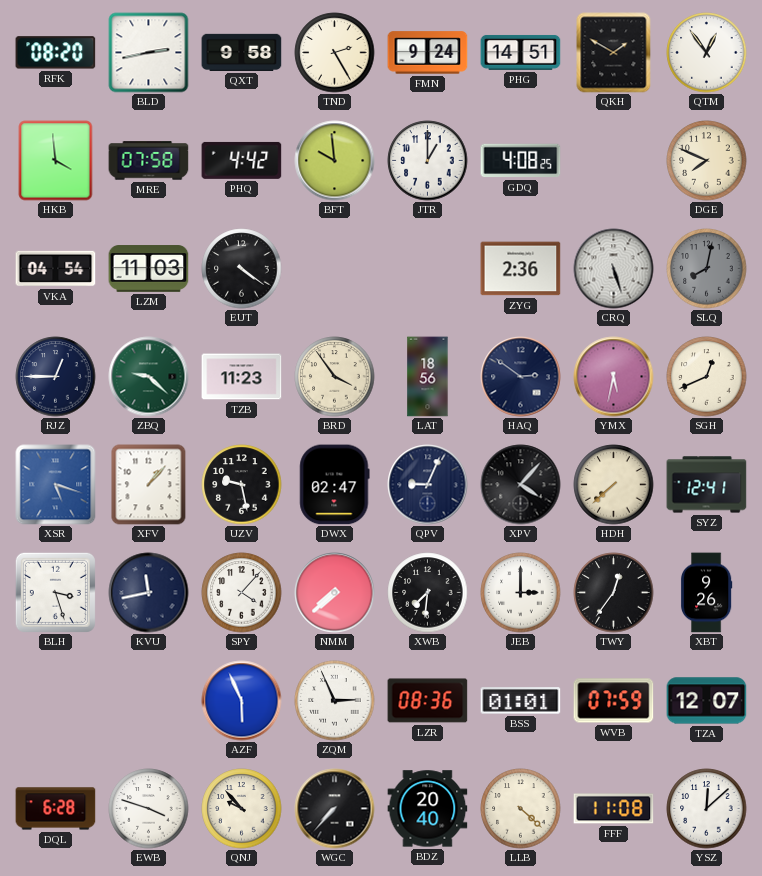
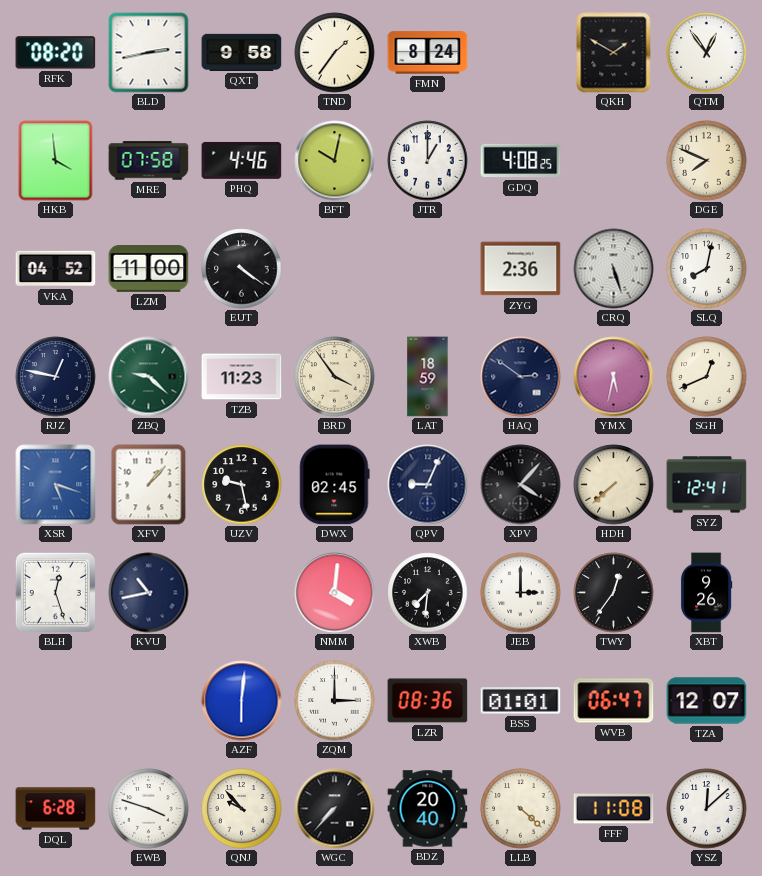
TND: 2:25 -> 1:36 (335, 53)
FMN: 9:24 -> 8:24 (428, 53)
PHG: 14:51 -> none (521, 52)
PHQ: 4:42 -> 4:46 (242, 160)
BFT: 9:59 -> 10:02 (335, 161)
VKA: 04:54 -> 04:52 (56, 269)
LZM: 11:03 -> 11:00 (149, 269)
SLQ dial: grey -> white (707, 269)
RJZ: 12:45 -> 12:47 (56, 377)
LAT: 18:56 -> 18:59 (428, 377)
DWX: 02:47 -> 02:45 (335, 485)
BLH: 3:27 -> 12:27 (55, 592)
KVU: 11:43 -> 10:43 (149, 593)
SPY: 4:07 -> none (242, 593)
NMM: 7:38 -> 4:01 (335, 593)
AZF: 5:56 -> 6:01 (242, 701)
ZQM: 2:56 -> 3:00 (335, 701)
WVB: 07:59 -> 06:47 (614, 701)
